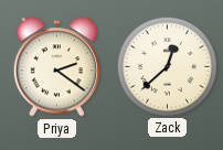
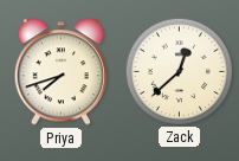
Priya: 2:21 -> 7:42 (60, 72)
